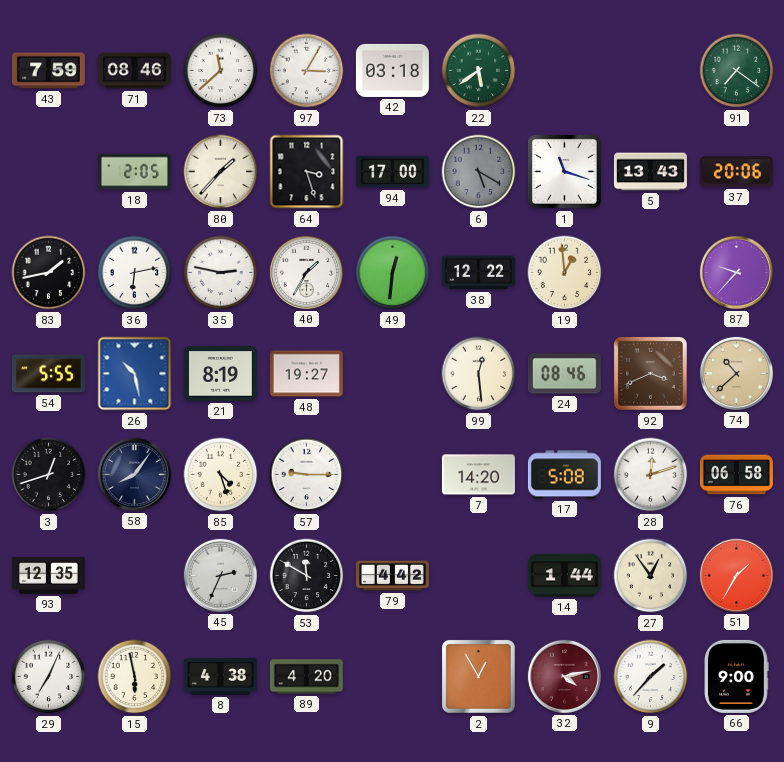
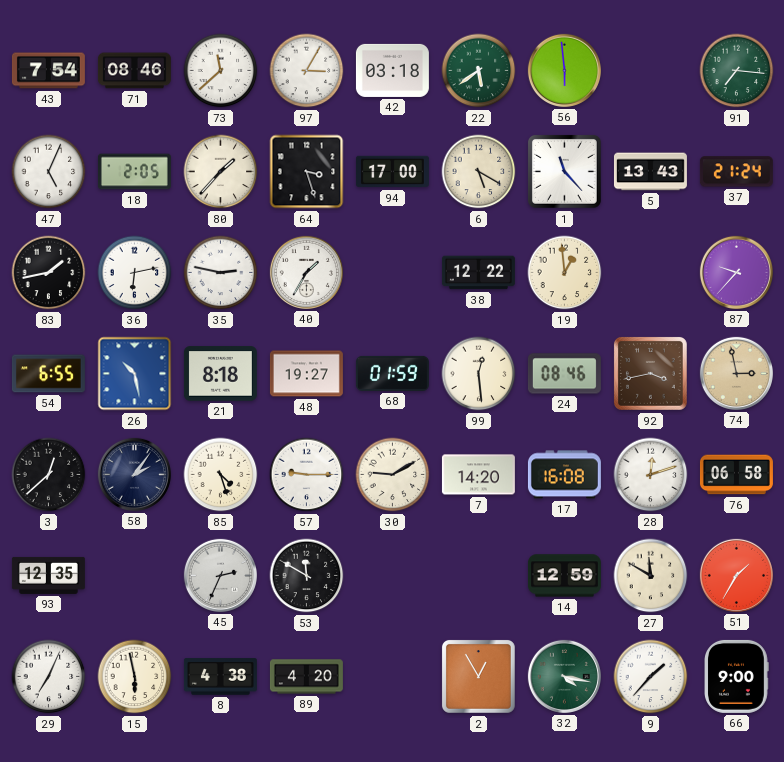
43: 7:59 -> 7:54 (48, 71)
56: none -> 5:59 (564, 70)
91: 7:21 -> 7:16 (737, 71)
47: none -> 5:04 (49, 172)
6 dial: grey -> cream (479, 172)
1: 11:18 -> 11:23 (564, 171)
37: 20:06 -> 21:24 (736, 172)
49: 12:31 -> none (393, 273)
54: 5:55 -> 6:55 (48, 374)
21: 8:19 -> 8:18 (220, 374)
68: none -> 01:59 (392, 373)
92: 3:41 -> 3:43 (650, 373)
74: 10:38 -> 2:58 (736, 373)
3: 12:42 -> 12:38 (49, 475)
58: 8:06 -> 2:06 (134, 474)
30: none -> 9:10 (393, 475)
17: 5:08 -> 16:08 (564, 475)
79: 4:42 -> none (392, 576)
14: 1:44 -> 12:59 (564, 576)
27: 12:54 -> 11:50 (651, 576)
32: 4:13 -> 4:17 (564, 676)
32 dial: burgundy -> green (564, 676)
